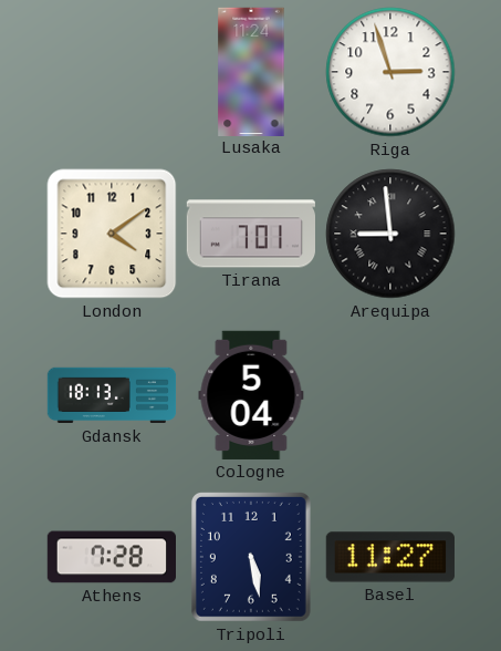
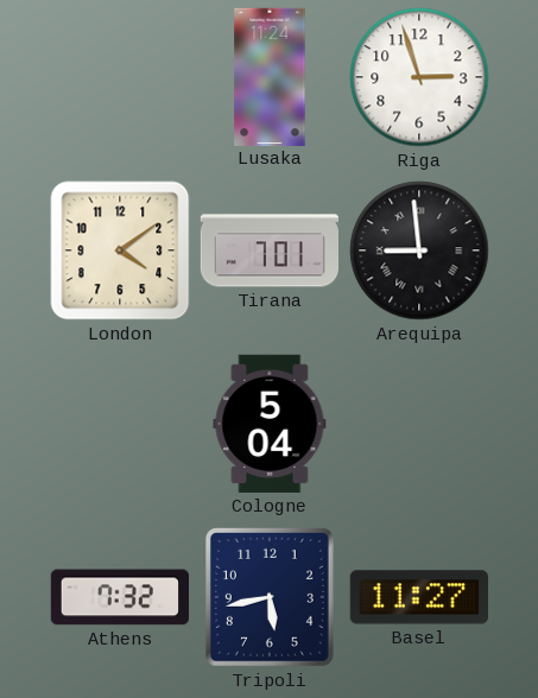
Gdansk: 18:13 -> none (112, 395)
Athens: 7:28 -> 7:32 (119, 597)
Tripoli: 5:28 -> 5:43 (270, 597)
